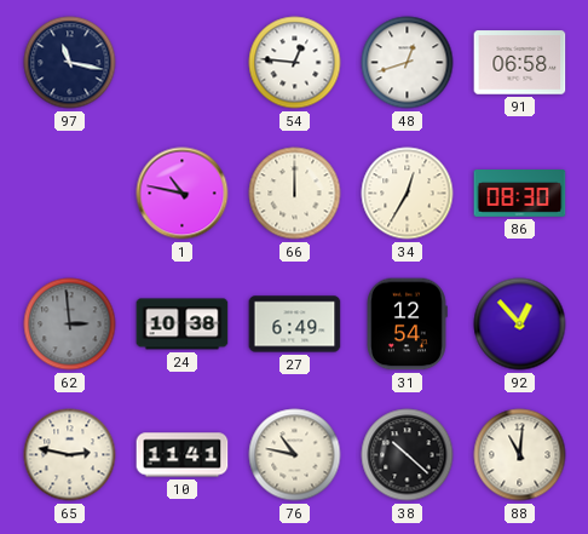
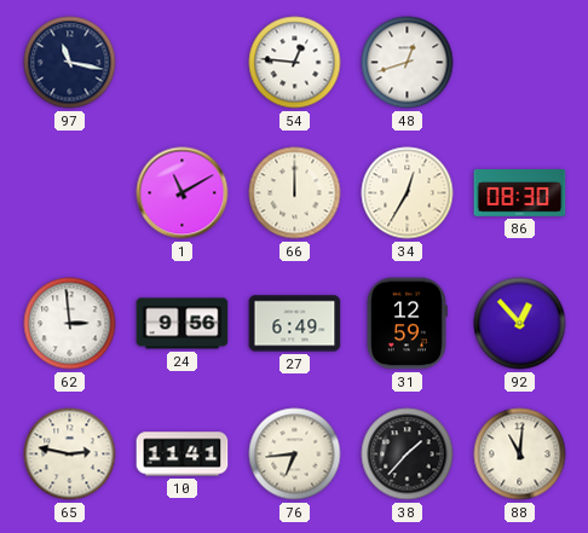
91: 06:58 -> none (520, 63)
1: 10:47 -> 11:10 (183, 193)
62 dial: grey -> white (70, 324)
24: 10:38 -> 9:56 (183, 324)
31: 12:54 -> 12:59 (407, 324)
76: 10:47 -> 6:44 (295, 454)
38: 10:22 -> 1:37 (408, 454)
